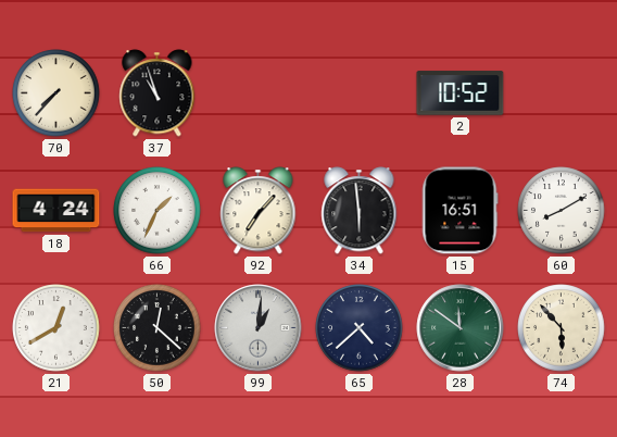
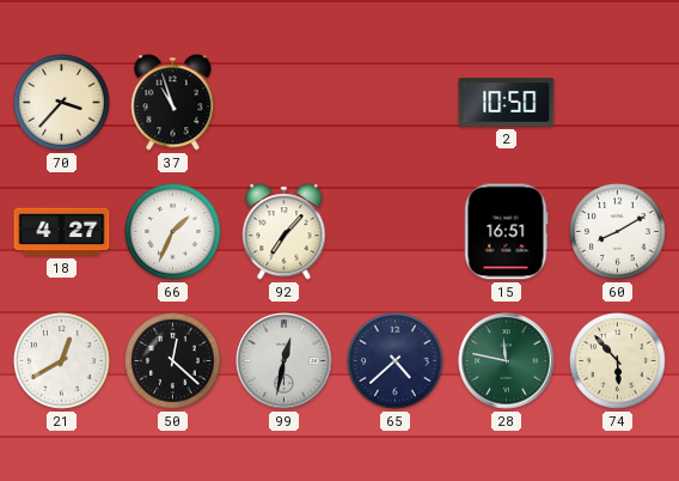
70: 7:37 -> 3:37 (62, 103)
2: 10:52 -> 10:50 (507, 103)
18: 4:24 -> 4:27 (62, 232)
34: 5:59 -> none (360, 211)
99: 1:01 -> 12:32 (285, 361)
28: 11:51 -> 11:47 (507, 361)
